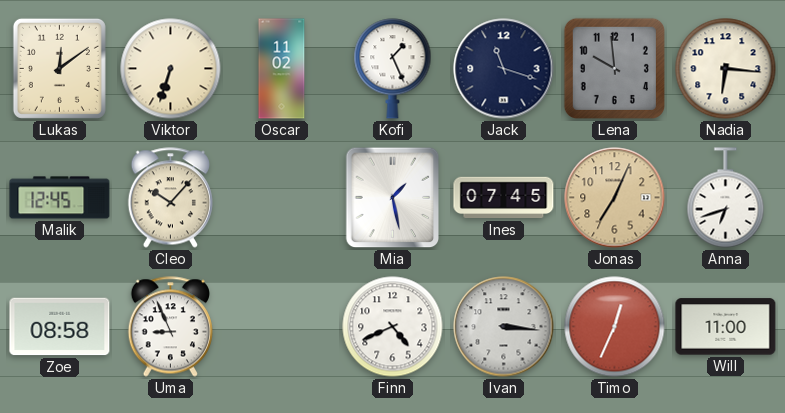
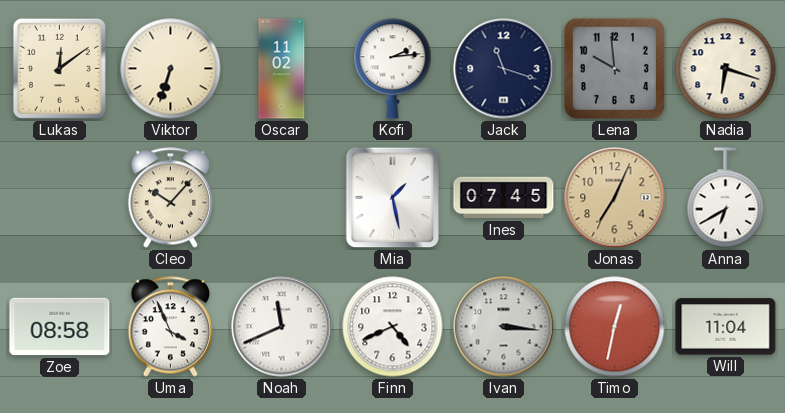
Kofi: 1:26 -> 2:14 (393, 69)
Nadia: 6:16 -> 6:18 (726, 69)
Malik: 12:45 -> none (60, 198)
Anna: 6:42 -> 6:40 (726, 198)
Uma: 8:56 -> 3:56 (170, 327)
Noah: none -> 11:41 (282, 327)
Timo: 12:34 -> 12:32 (615, 327)
Will: 11:00 -> 11:04 (726, 327)
